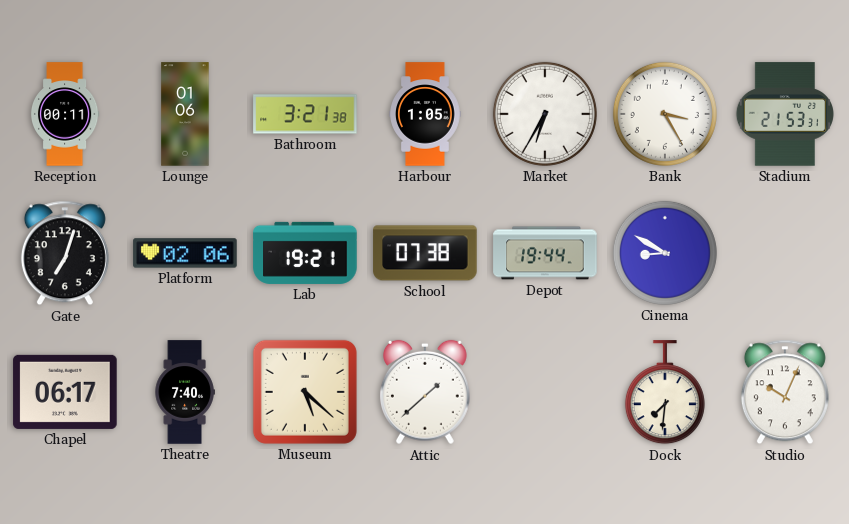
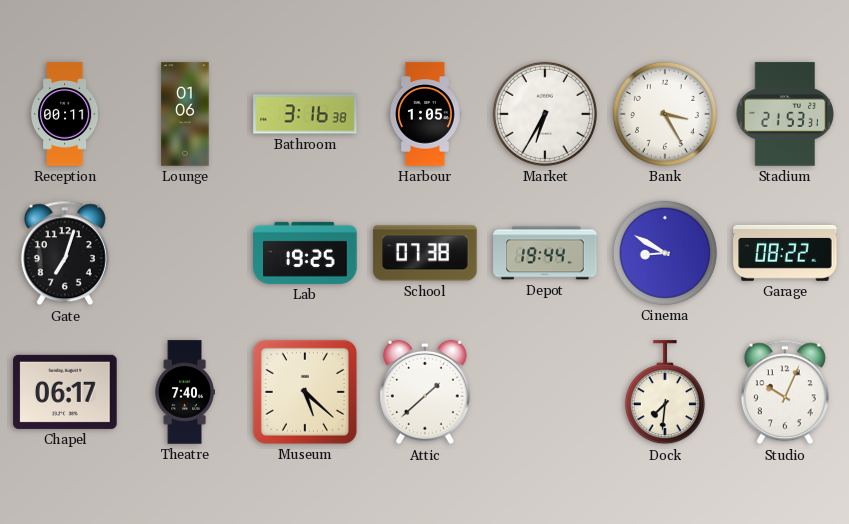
Bathroom: 3:21 -> 3:16 (305, 114)
Platform: 02:06 -> none (185, 253)
Lab: 19:21 -> 19:25 (305, 253)
Garage: none -> 08:22 (785, 253)
